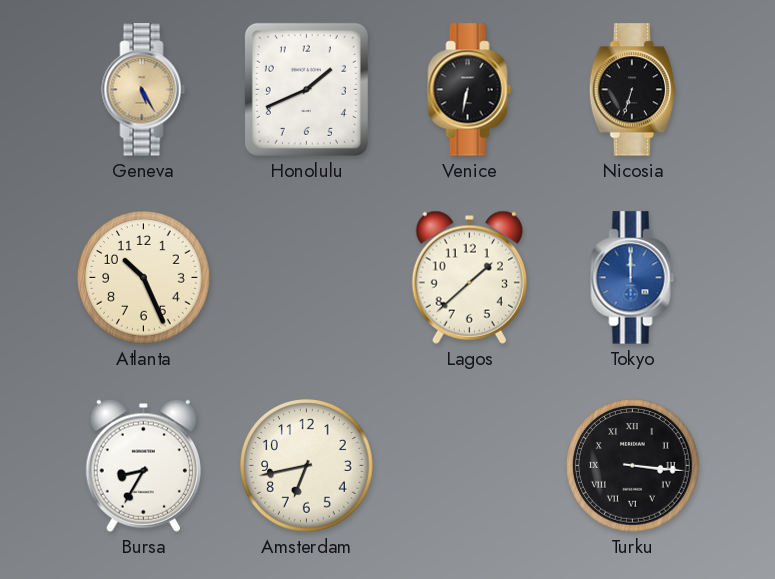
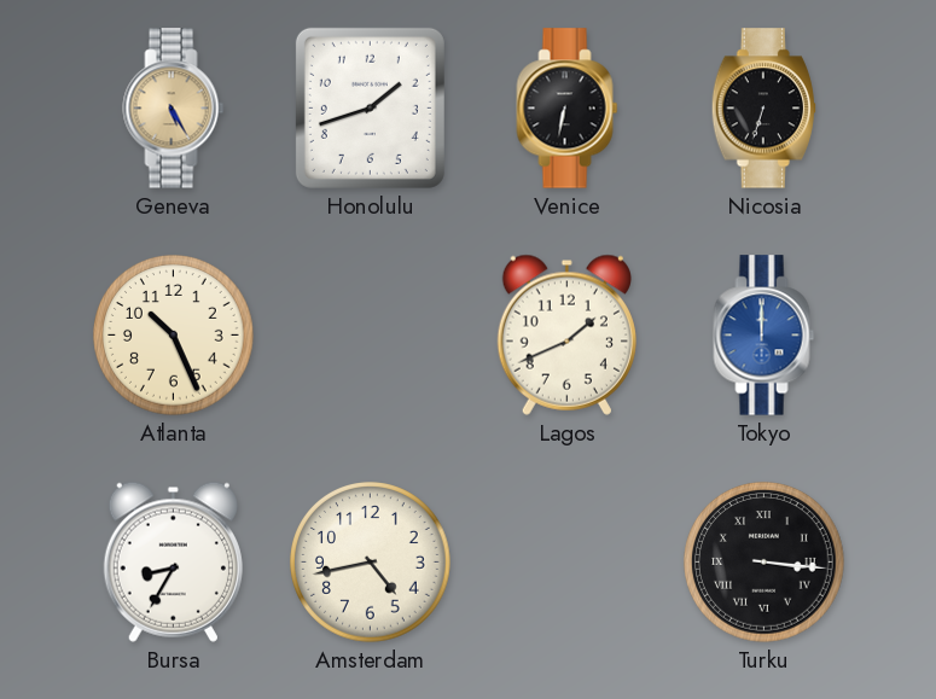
Honolulu: 1:41 -> 1:42 (370, 107)
Lagos: 1:38 -> 1:41 (566, 334)
Amsterdam: 6:43 -> 4:43 (371, 563)
